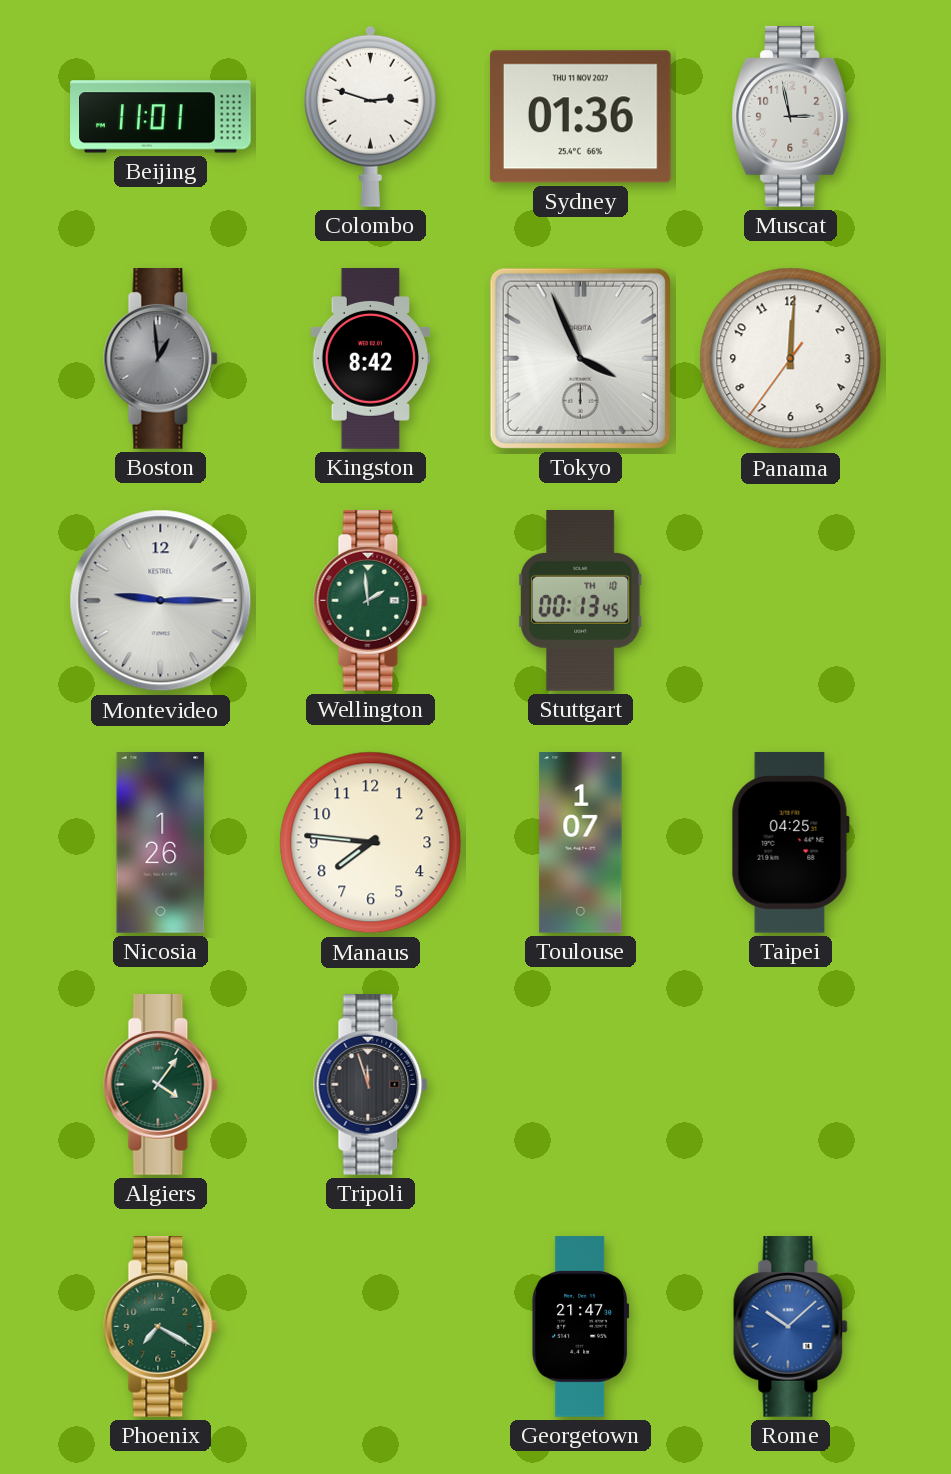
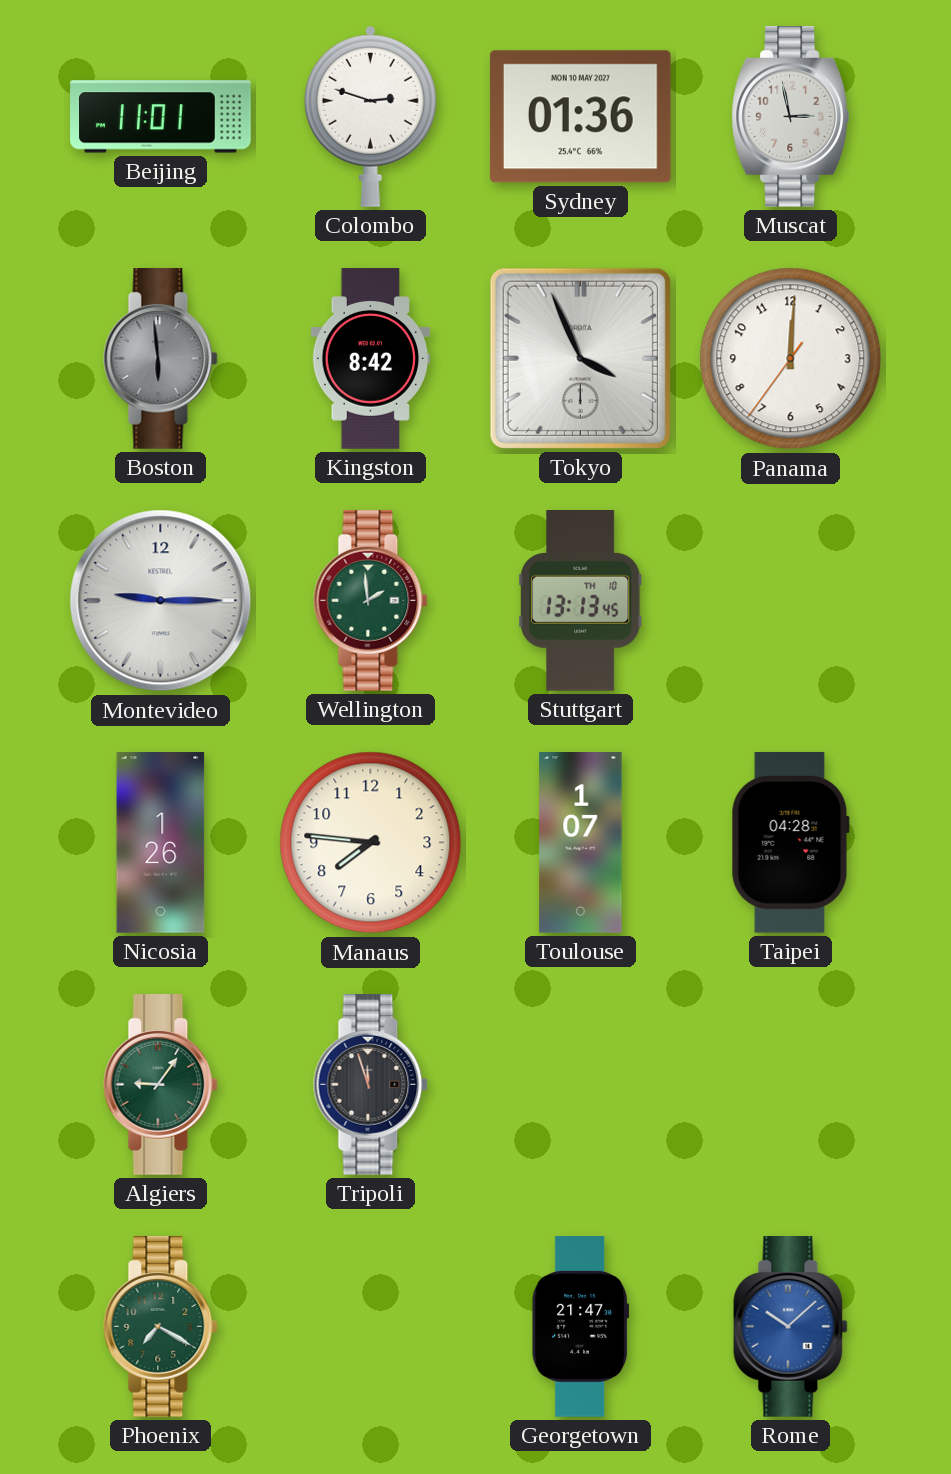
Sydney date: THU 11 NOV 2027 -> MON 10 MAY 2027 (580, 117)
Boston: 12:59 -> 5:59 (161, 359)
Stuttgart: 00:13 -> 13:13 (581, 601)
Taipei: 04:25 -> 04:28 (790, 843)
Algiers: 4:06 -> 9:06 (161, 1085)
